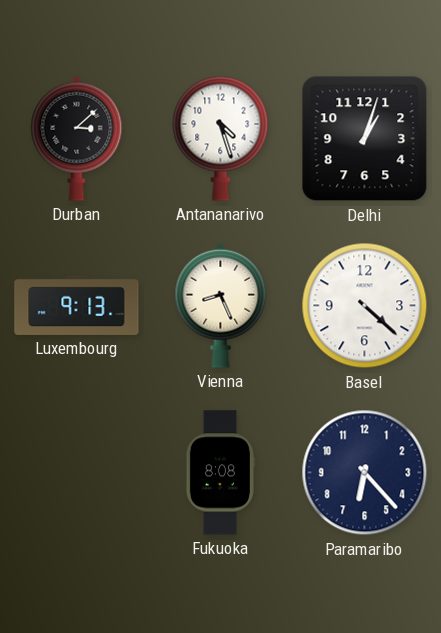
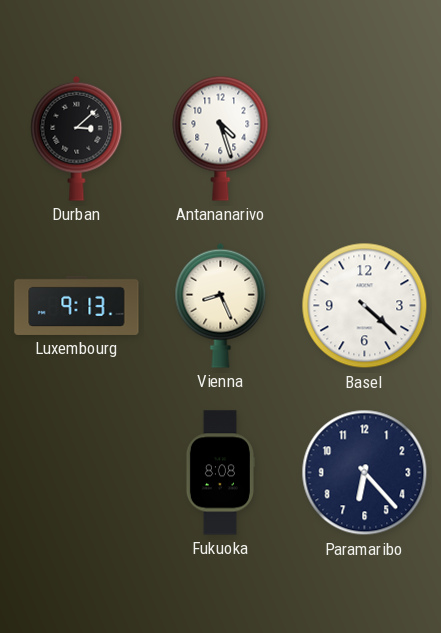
Delhi: 1:03 -> none (365, 139)
